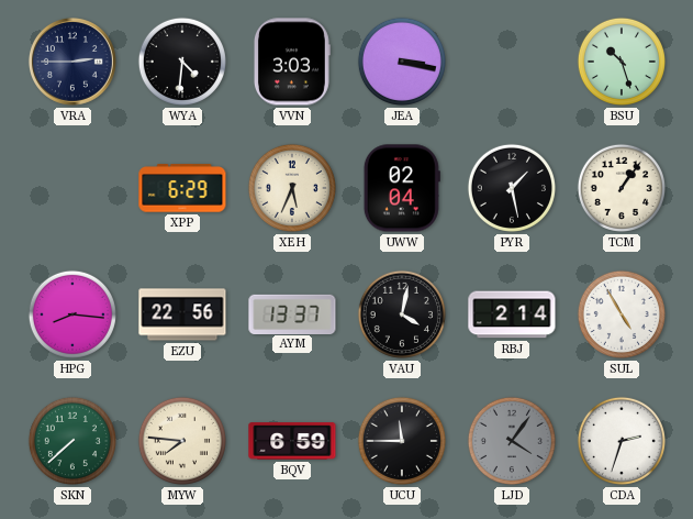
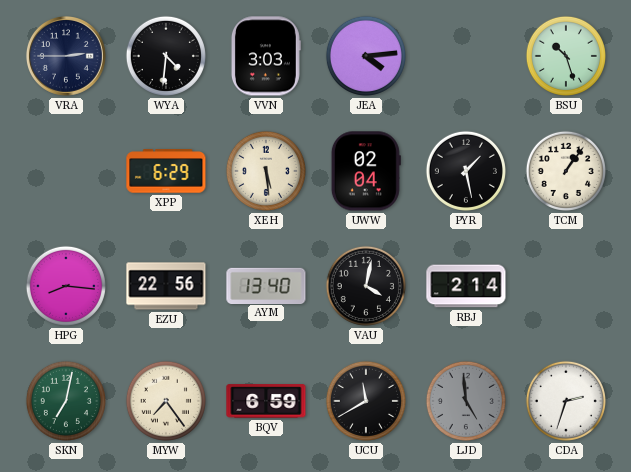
JEA: 3:17 -> 4:14 (366, 56)
XEH: 5:34 -> 5:29 (266, 171)
AYM: 13:37 -> 13:40 (266, 285)
SUL: 4:55 -> none (622, 314)
SKN: 7:38 -> 7:02 (66, 401)
MYW: 7:46 -> 7:24 (166, 401)
UCU: 11:45 -> 11:40 (366, 401)
LJD: 4:06 -> 4:59 (466, 401)
